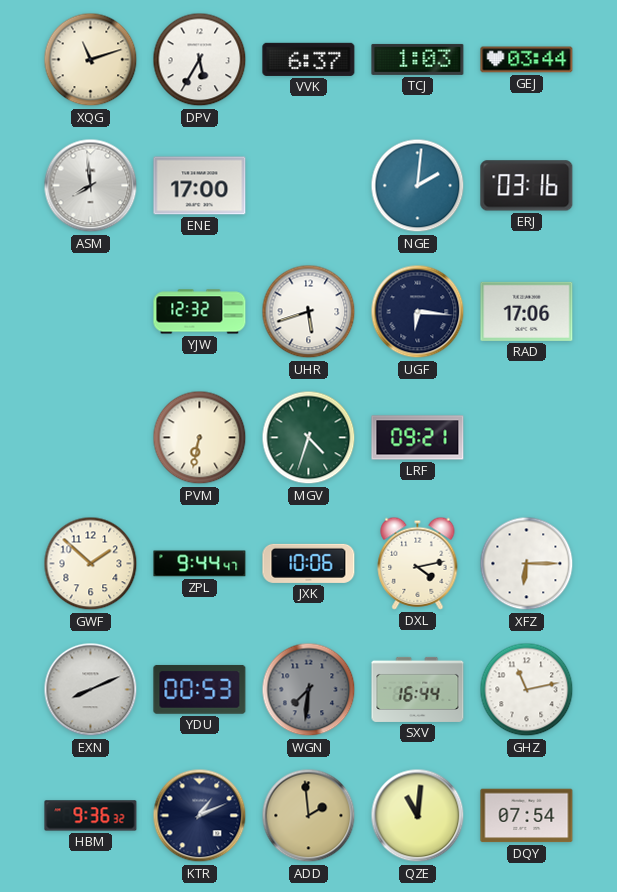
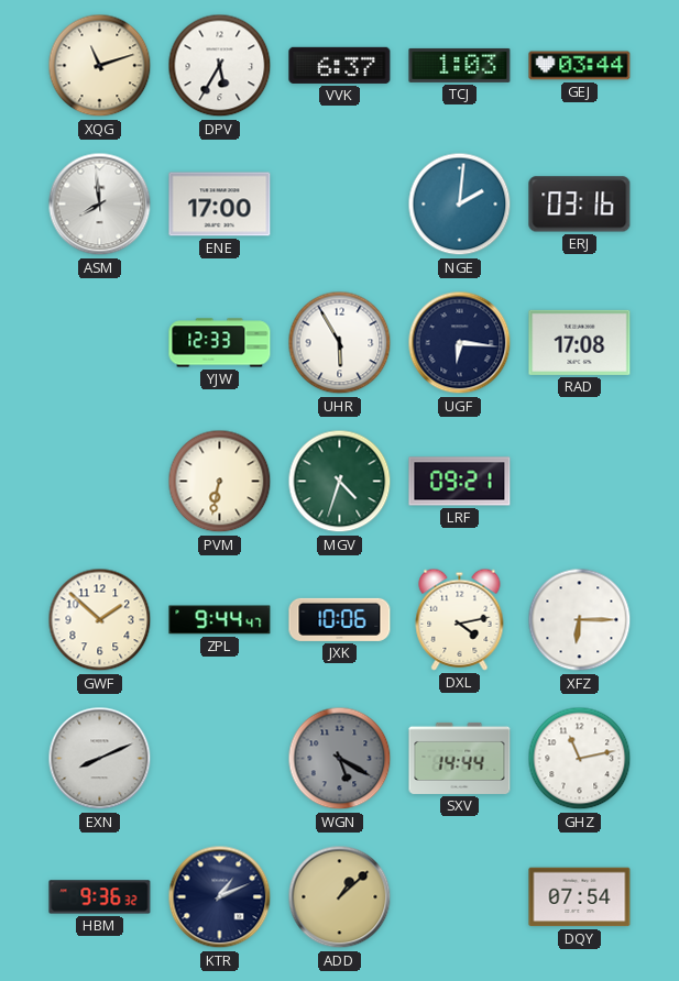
YJW: 12:32 -> 12:33 (220, 343)
UHR: 5:42 -> 5:55 (340, 343)
RAD: 17:06 -> 17:08 (580, 342)
YDU: 00:53 -> none (200, 690)
WGN: 7:31 -> 5:20 (340, 759)
SXV: 16:44 -> 14:44 (460, 758)
ADD: 1:59 -> 1:08 (340, 897)
QZE: 11:01 -> none (418, 816)
